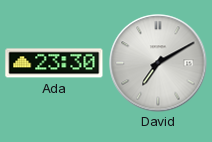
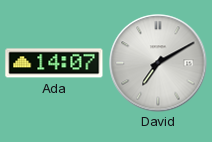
Ada: 23:30 -> 14:07 (54, 63)
